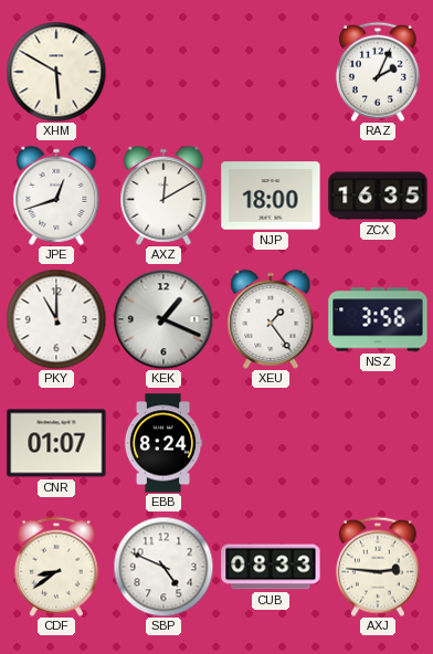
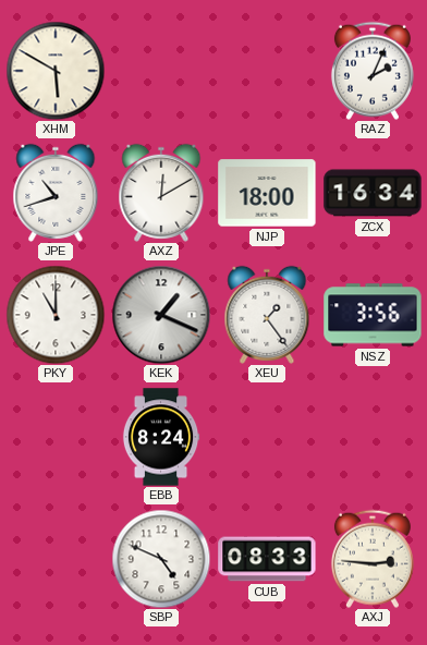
JPE: 12:42 -> 10:42 (56, 193)
ZCX: 16:35 -> 16:34 (373, 193)
CNR: 01:07 -> none (56, 443)
CDF: 8:39 -> none (56, 567)
